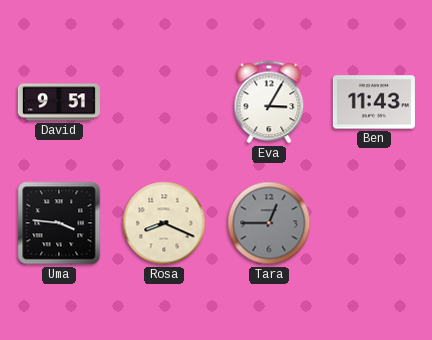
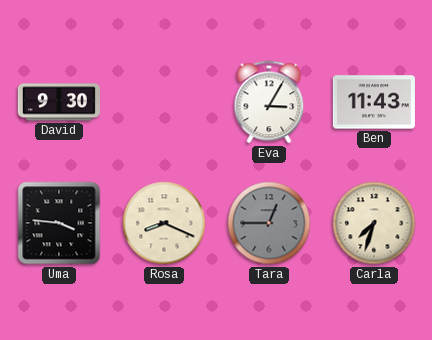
David: 9:51 -> 9:30 (59, 102)
Carla: none -> 7:33 (374, 223)
